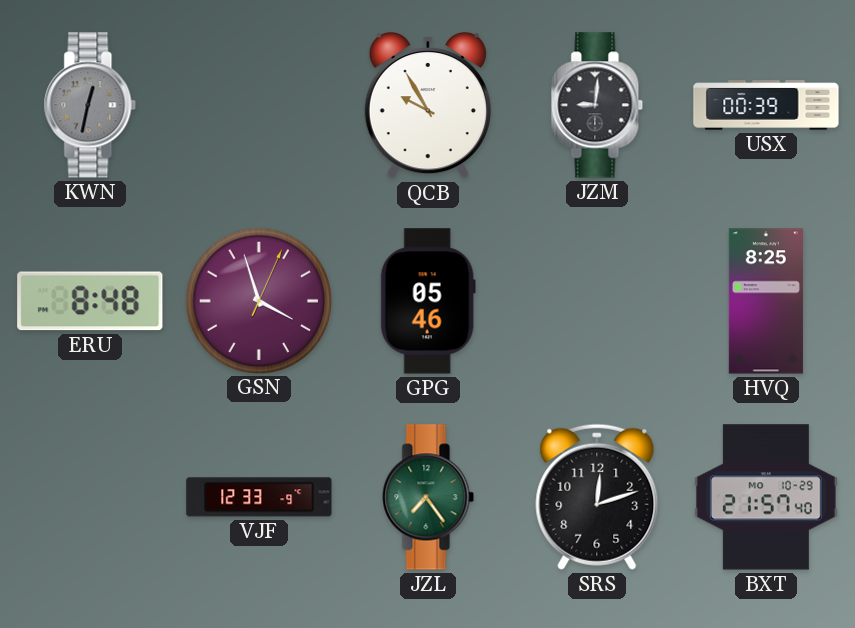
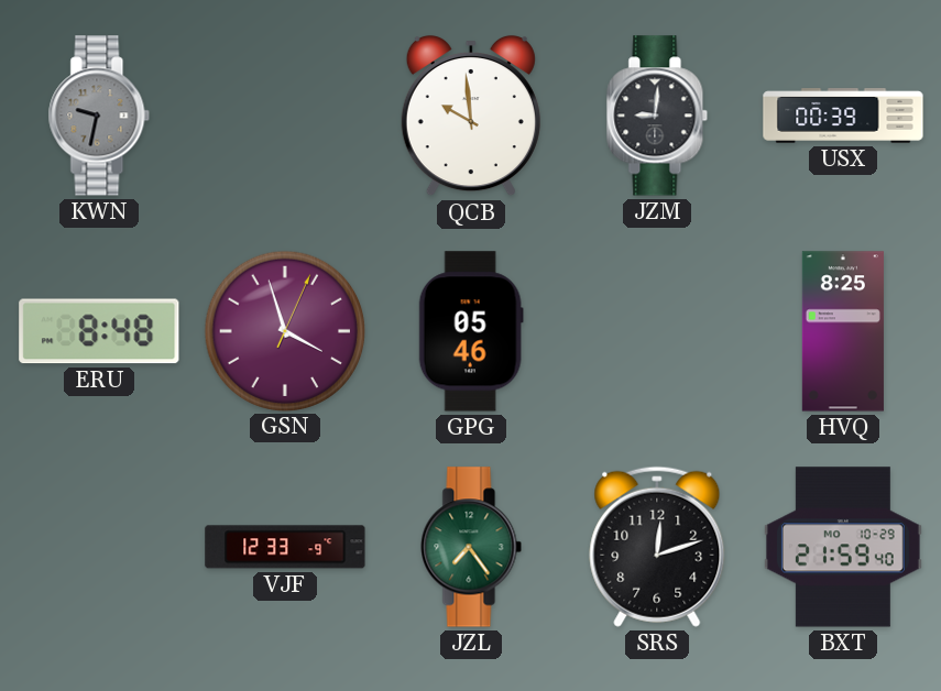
KWN: 12:32 -> 9:32 (99, 116)
QCB: 9:55 -> 9:59 (471, 116)
BXT: 21:57 -> 21:59 (843, 547)
